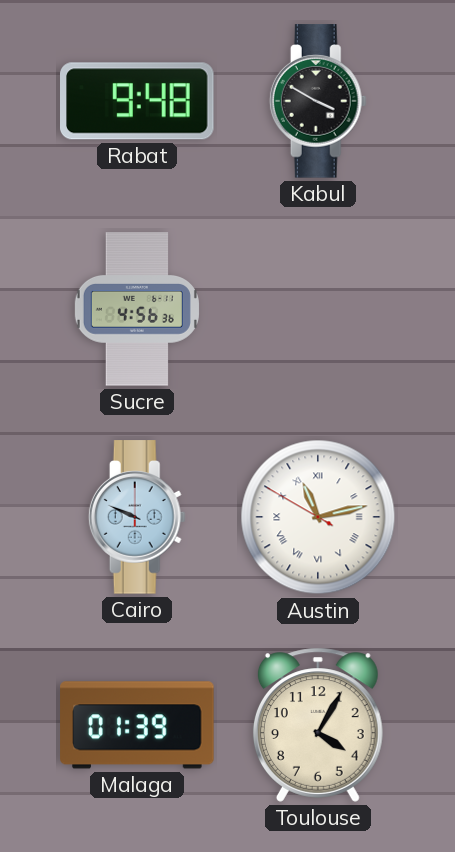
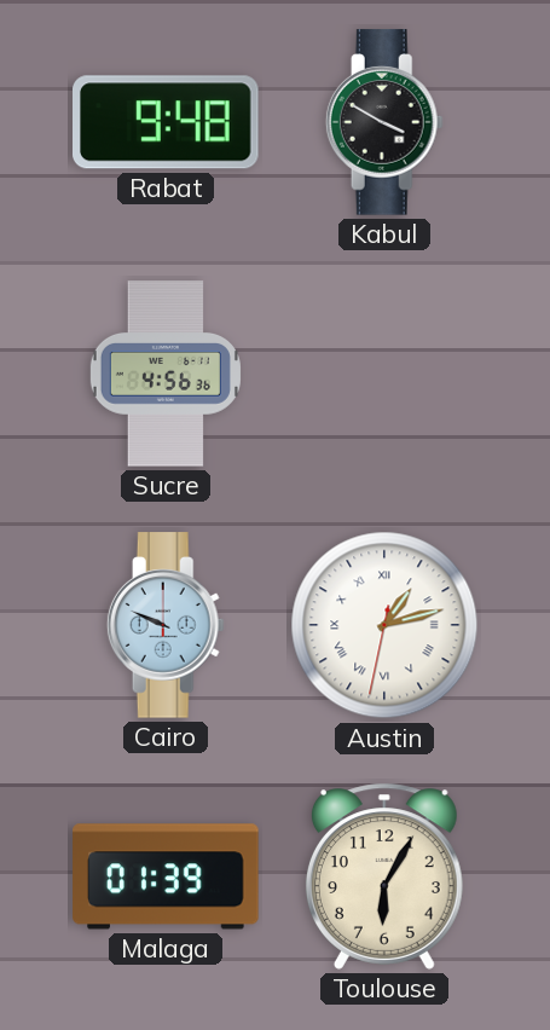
Austin: 11:12 -> 1:12 (384, 625)
Toulouse: 4:05 -> 6:05 (384, 876)
